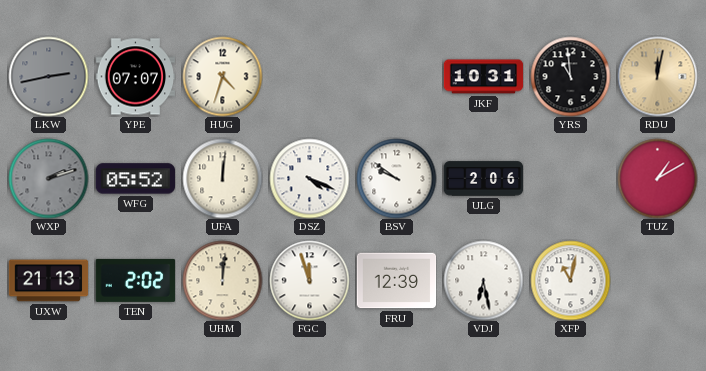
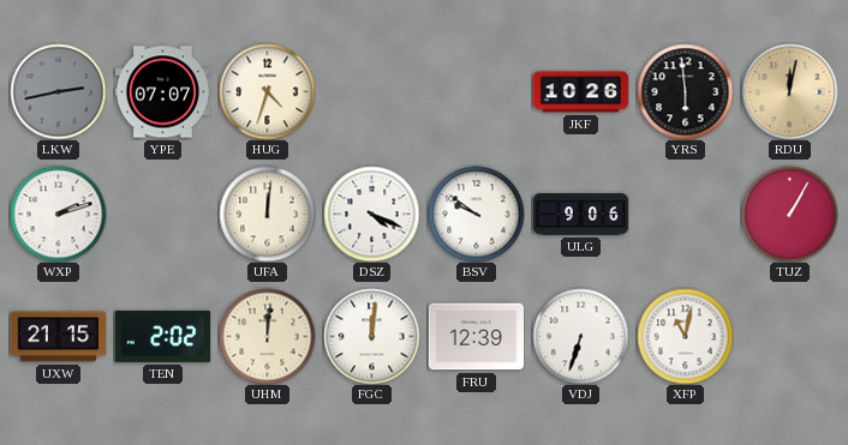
JKF: 10:31 -> 10:26 (580, 92)
YRS: 10:59 -> 5:59 (685, 91)
WXP dial: grey -> white (58, 214)
WFG: 05:52 -> none (135, 179)
ULG: 2:06 -> 9:06 (580, 215)
TUZ: 1:10 -> 1:05 (789, 214)
UXW: 21:13 -> 21:15 (58, 337)
FGC: 11:57 -> 12:01 (371, 336)
VDJ: 6:28 -> 6:33 (580, 336)
